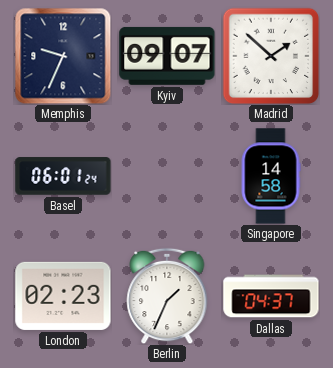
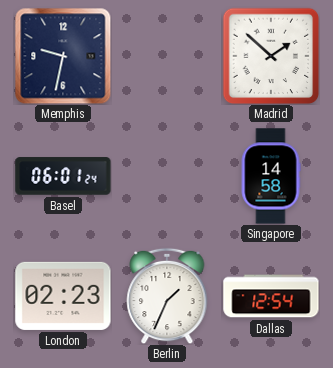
Memphis: 9:34 -> 9:32 (63, 56)
Kyiv: 09:07 -> none (167, 56)
Dallas: 04:37 -> 12:54 (271, 296)
